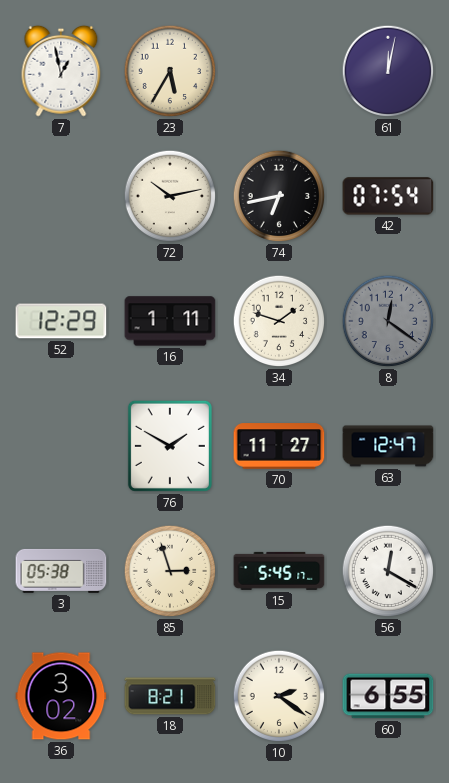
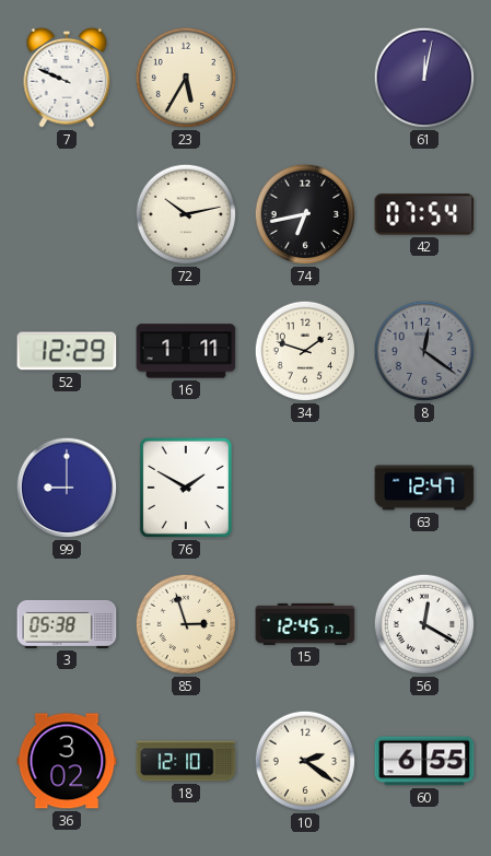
7: 12:58 -> 9:49 (67, 78)
99: none -> 9:00 (67, 488)
70: 11:27 -> none (279, 446)
15: 5:45 -> 12:45 (305, 624)
18: 8:21 -> 12:10 (186, 761)
